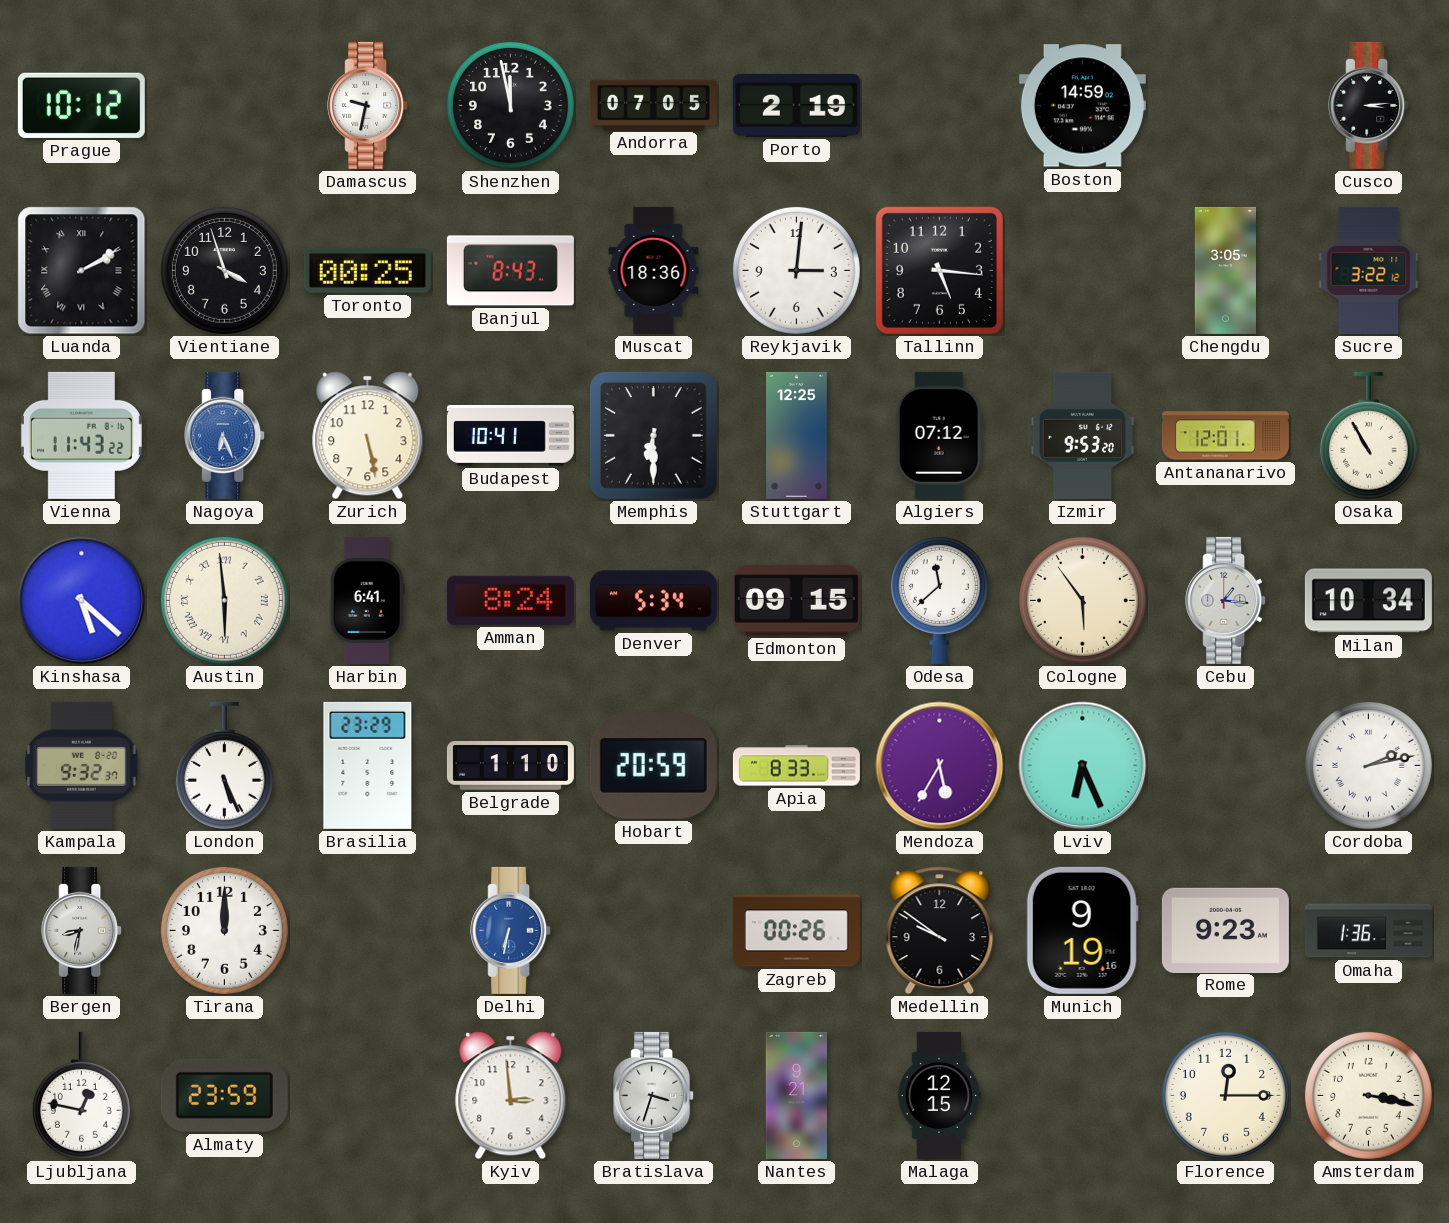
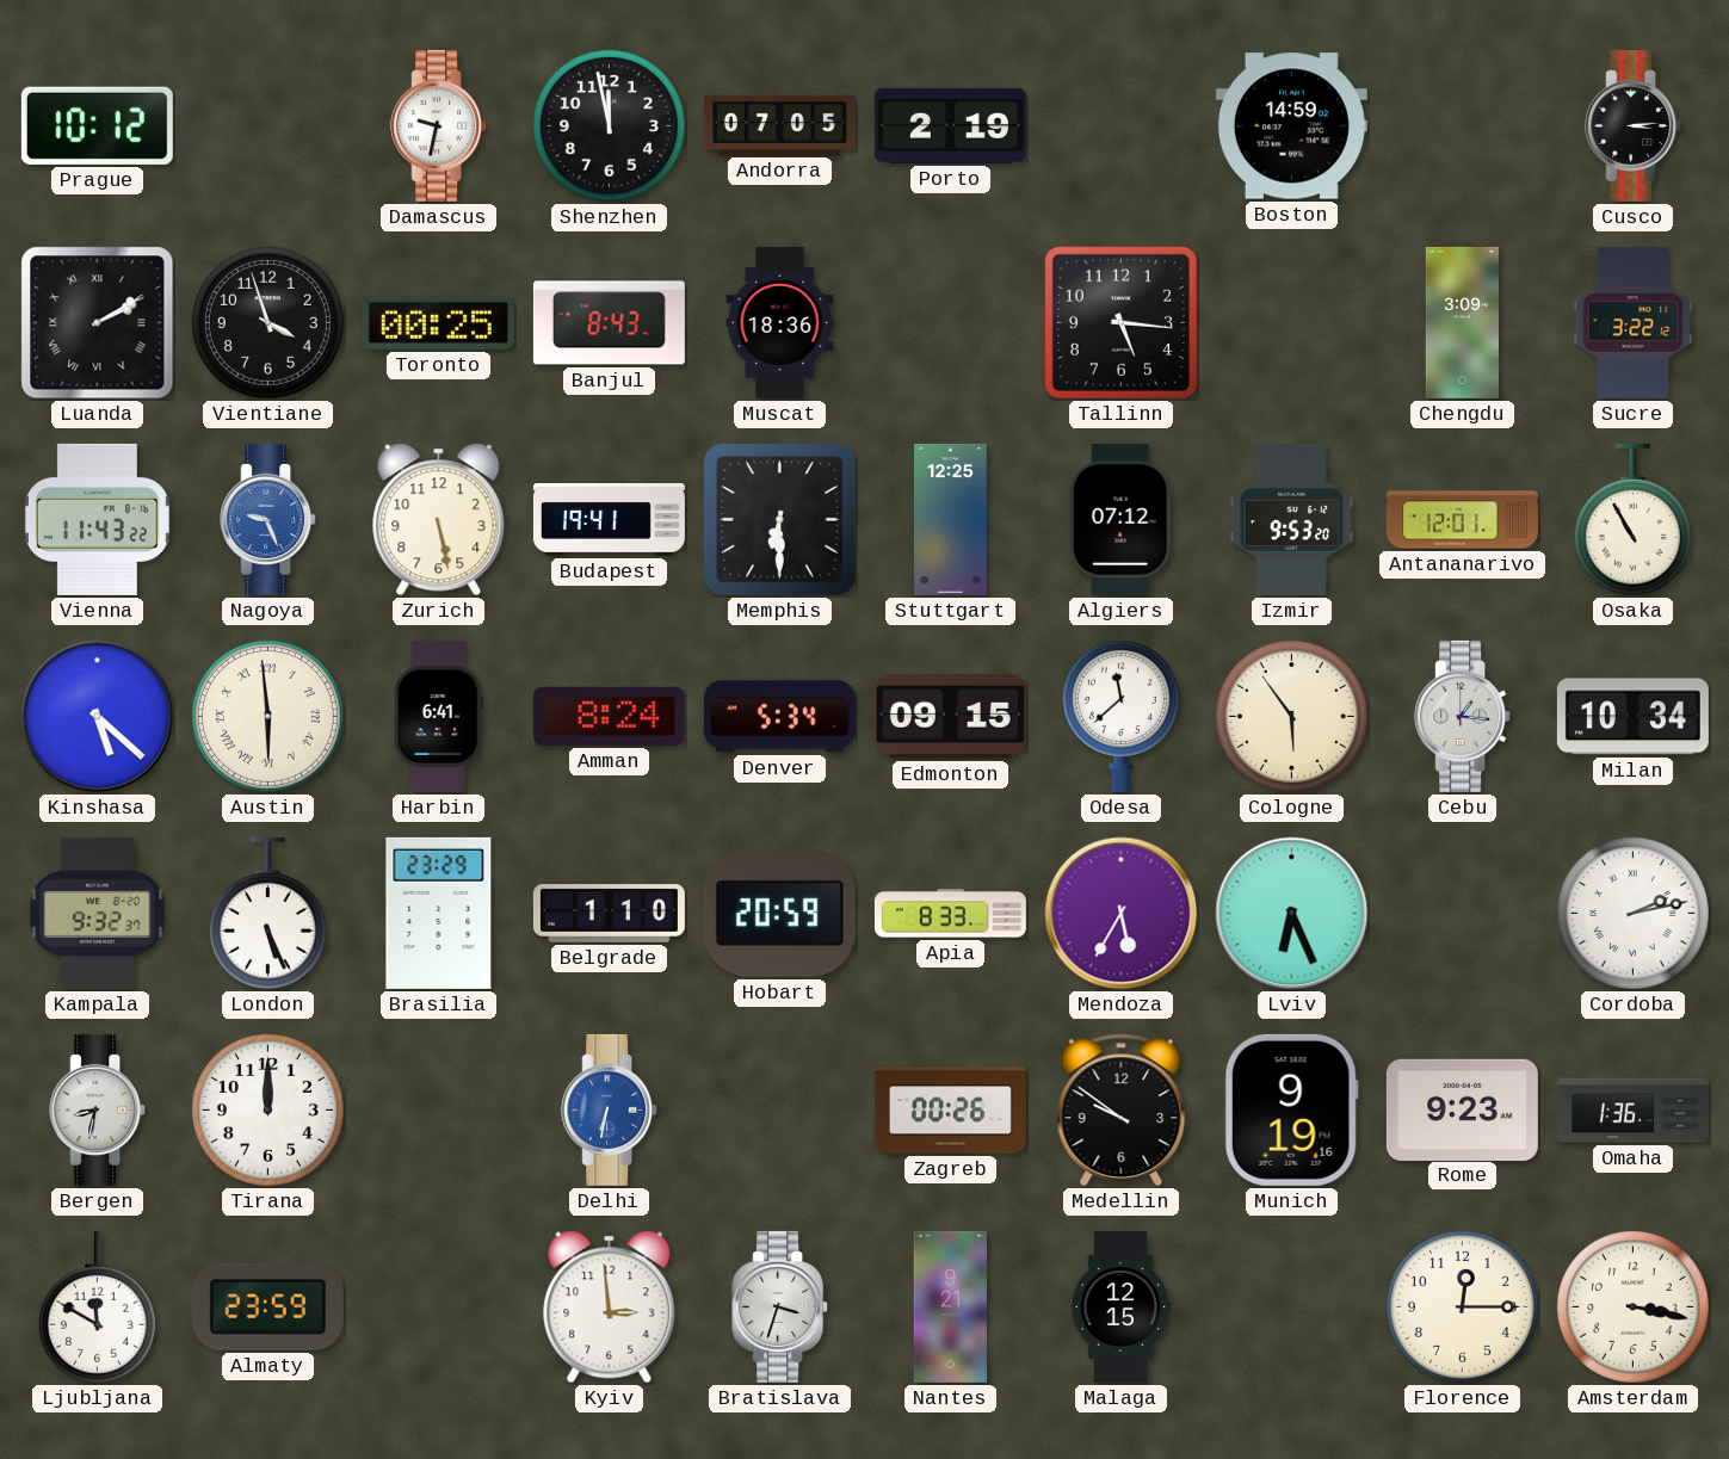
Reykjavik: 3:01 -> none (796, 270)
Chengdu: 3:05 -> 3:09 (1462, 322)
Nagoya: 6:26 -> 9:26 (268, 519)
Budapest: 10:41 -> 19:41 (609, 520)
Ljubljana: 12:47 -> 11:50 (97, 1307)
